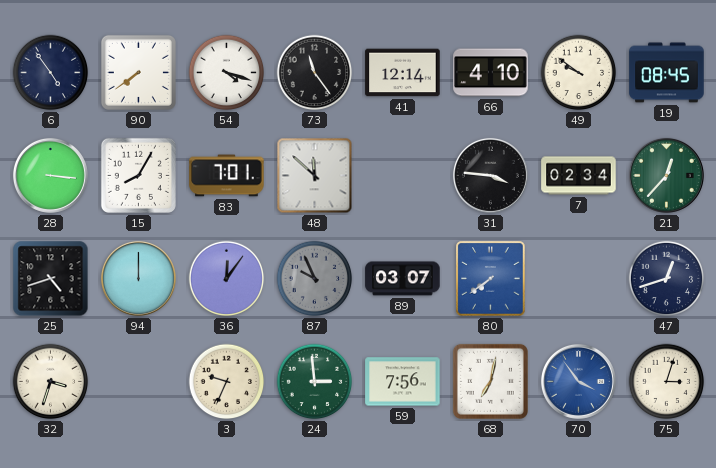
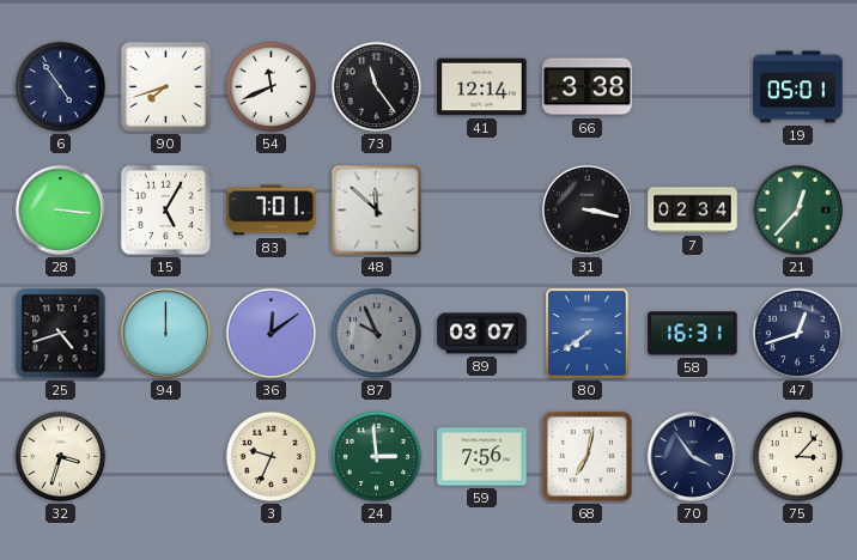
90: 7:39 -> 7:42 (165, 86)
54: 4:18 -> 11:41 (272, 87)
66: 4:10 -> 3:38 (588, 87)
49: 9:51 -> none (579, 73)
19: 08:45 -> 05:01 (798, 87)
15: 8:05 -> 5:05 (165, 209)
31: 3:46 -> 3:17 (586, 209)
36: 12:06 -> 12:09 (272, 334)
58: none -> 16:31 (693, 334)
70 dial: blue -> navy (692, 456)
75: 3:03 -> 3:07 (798, 457)
